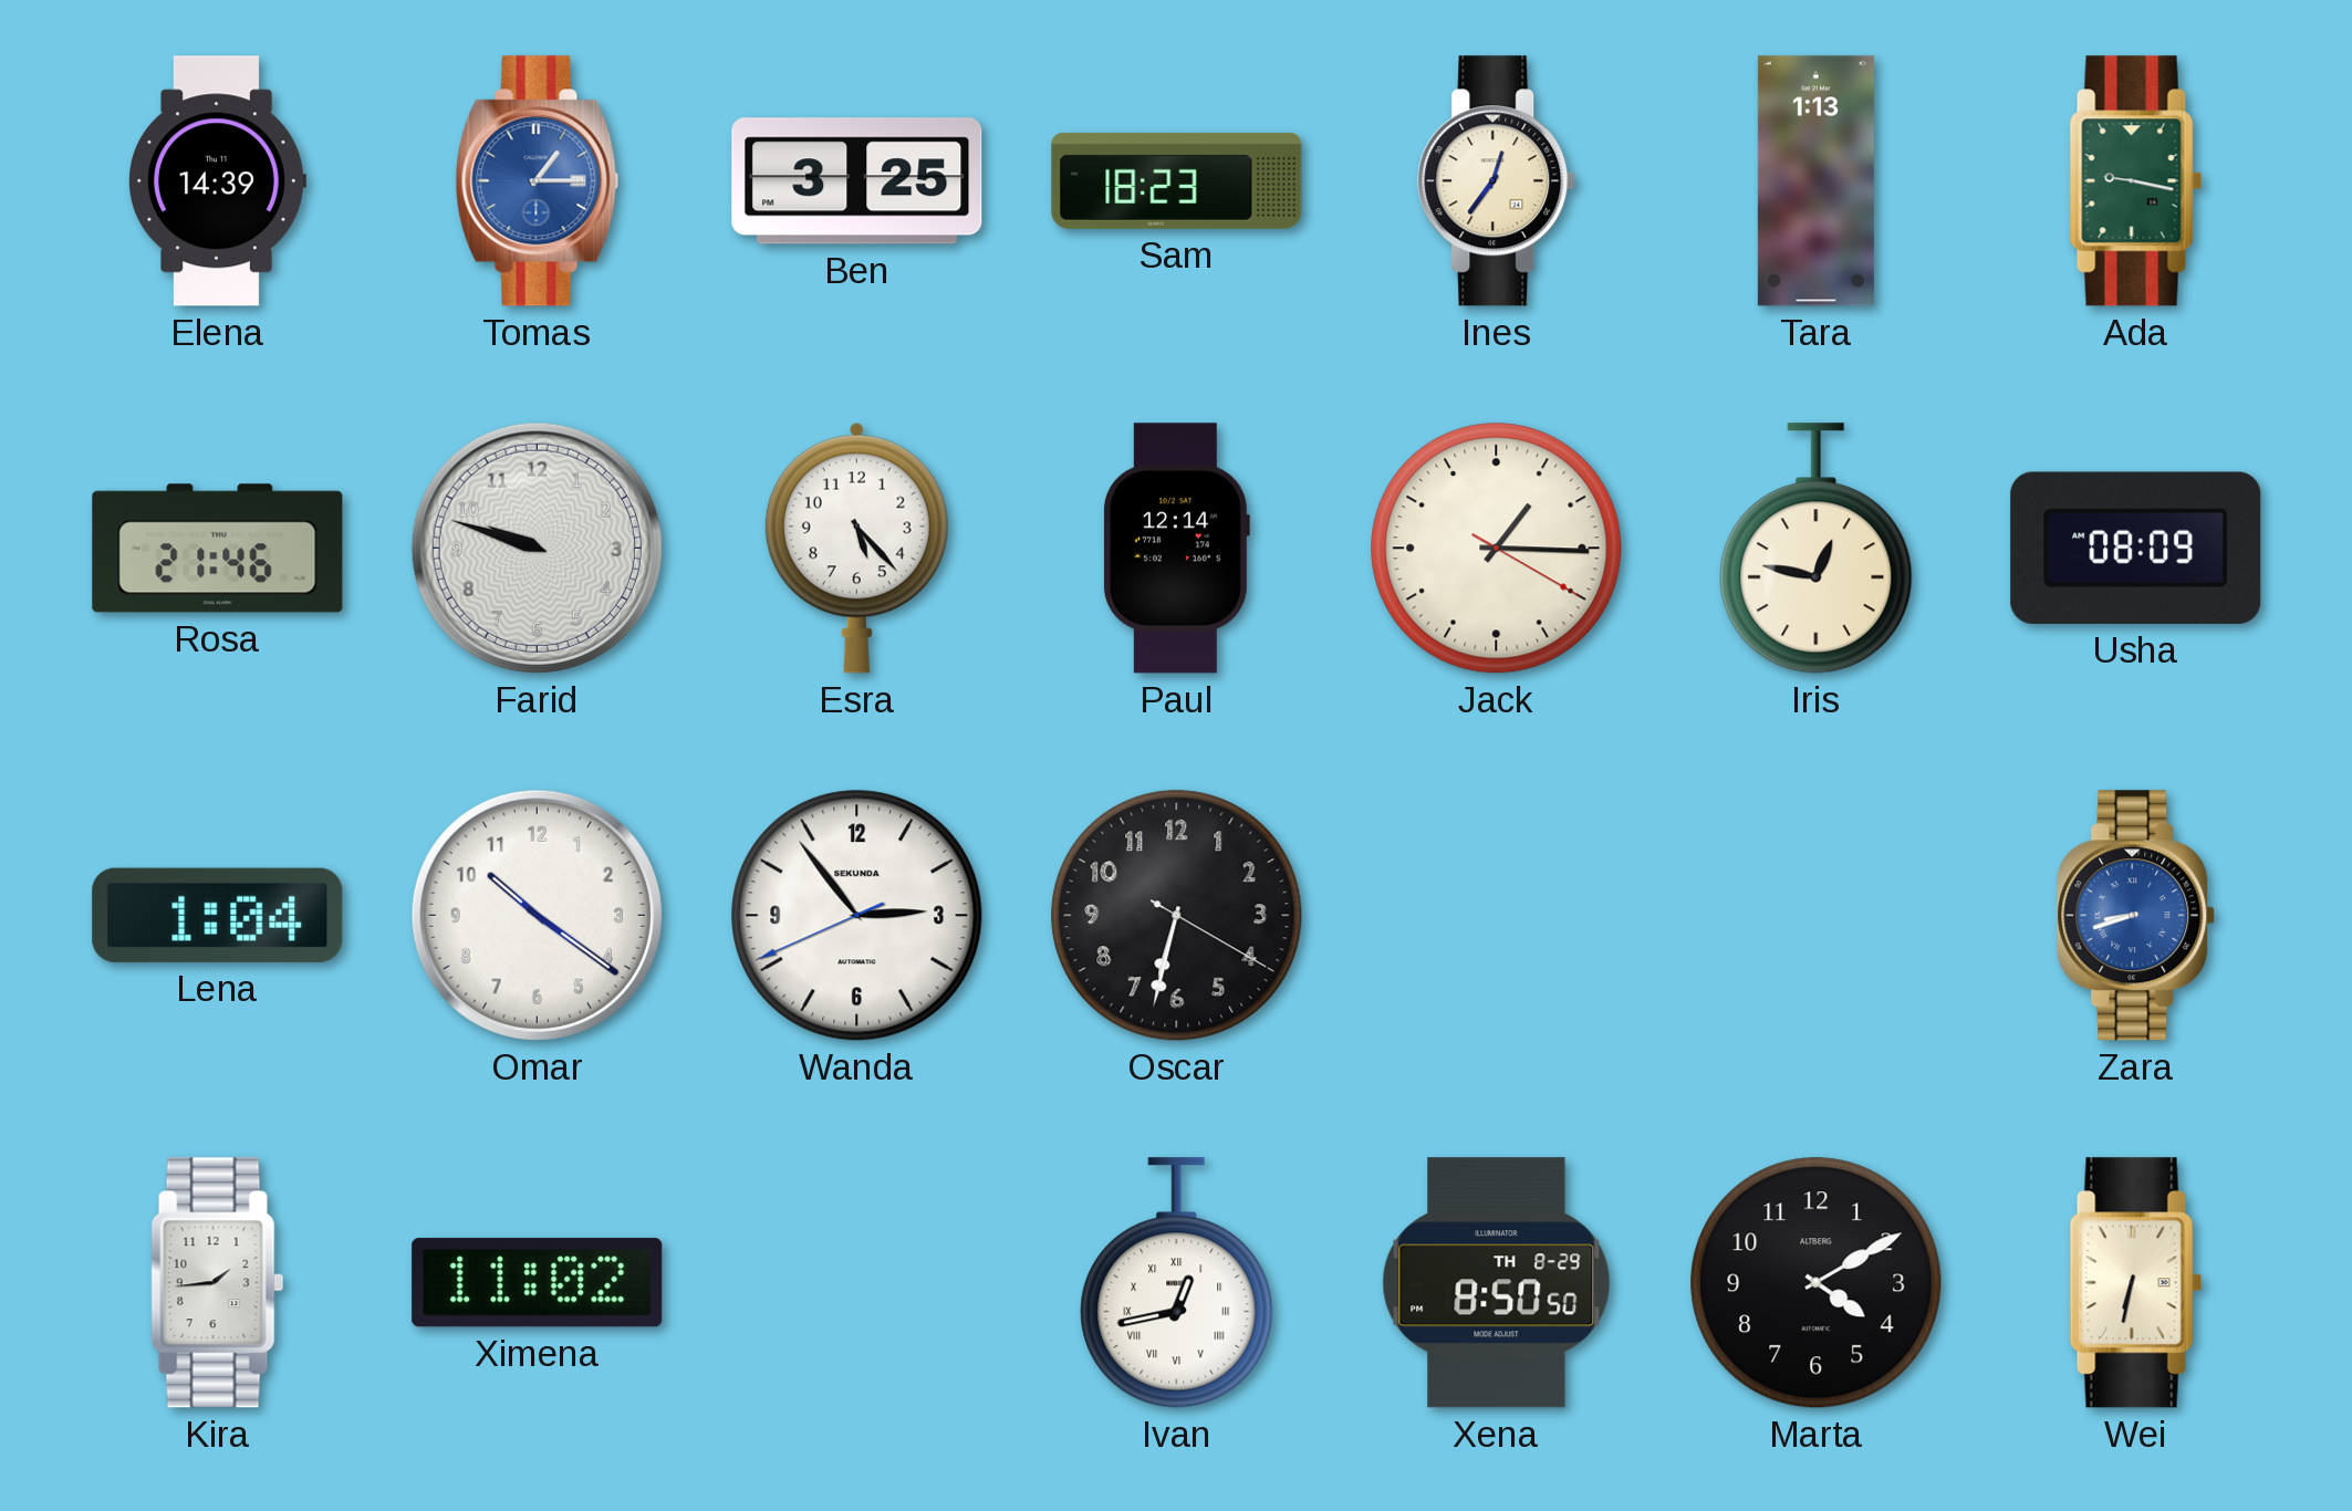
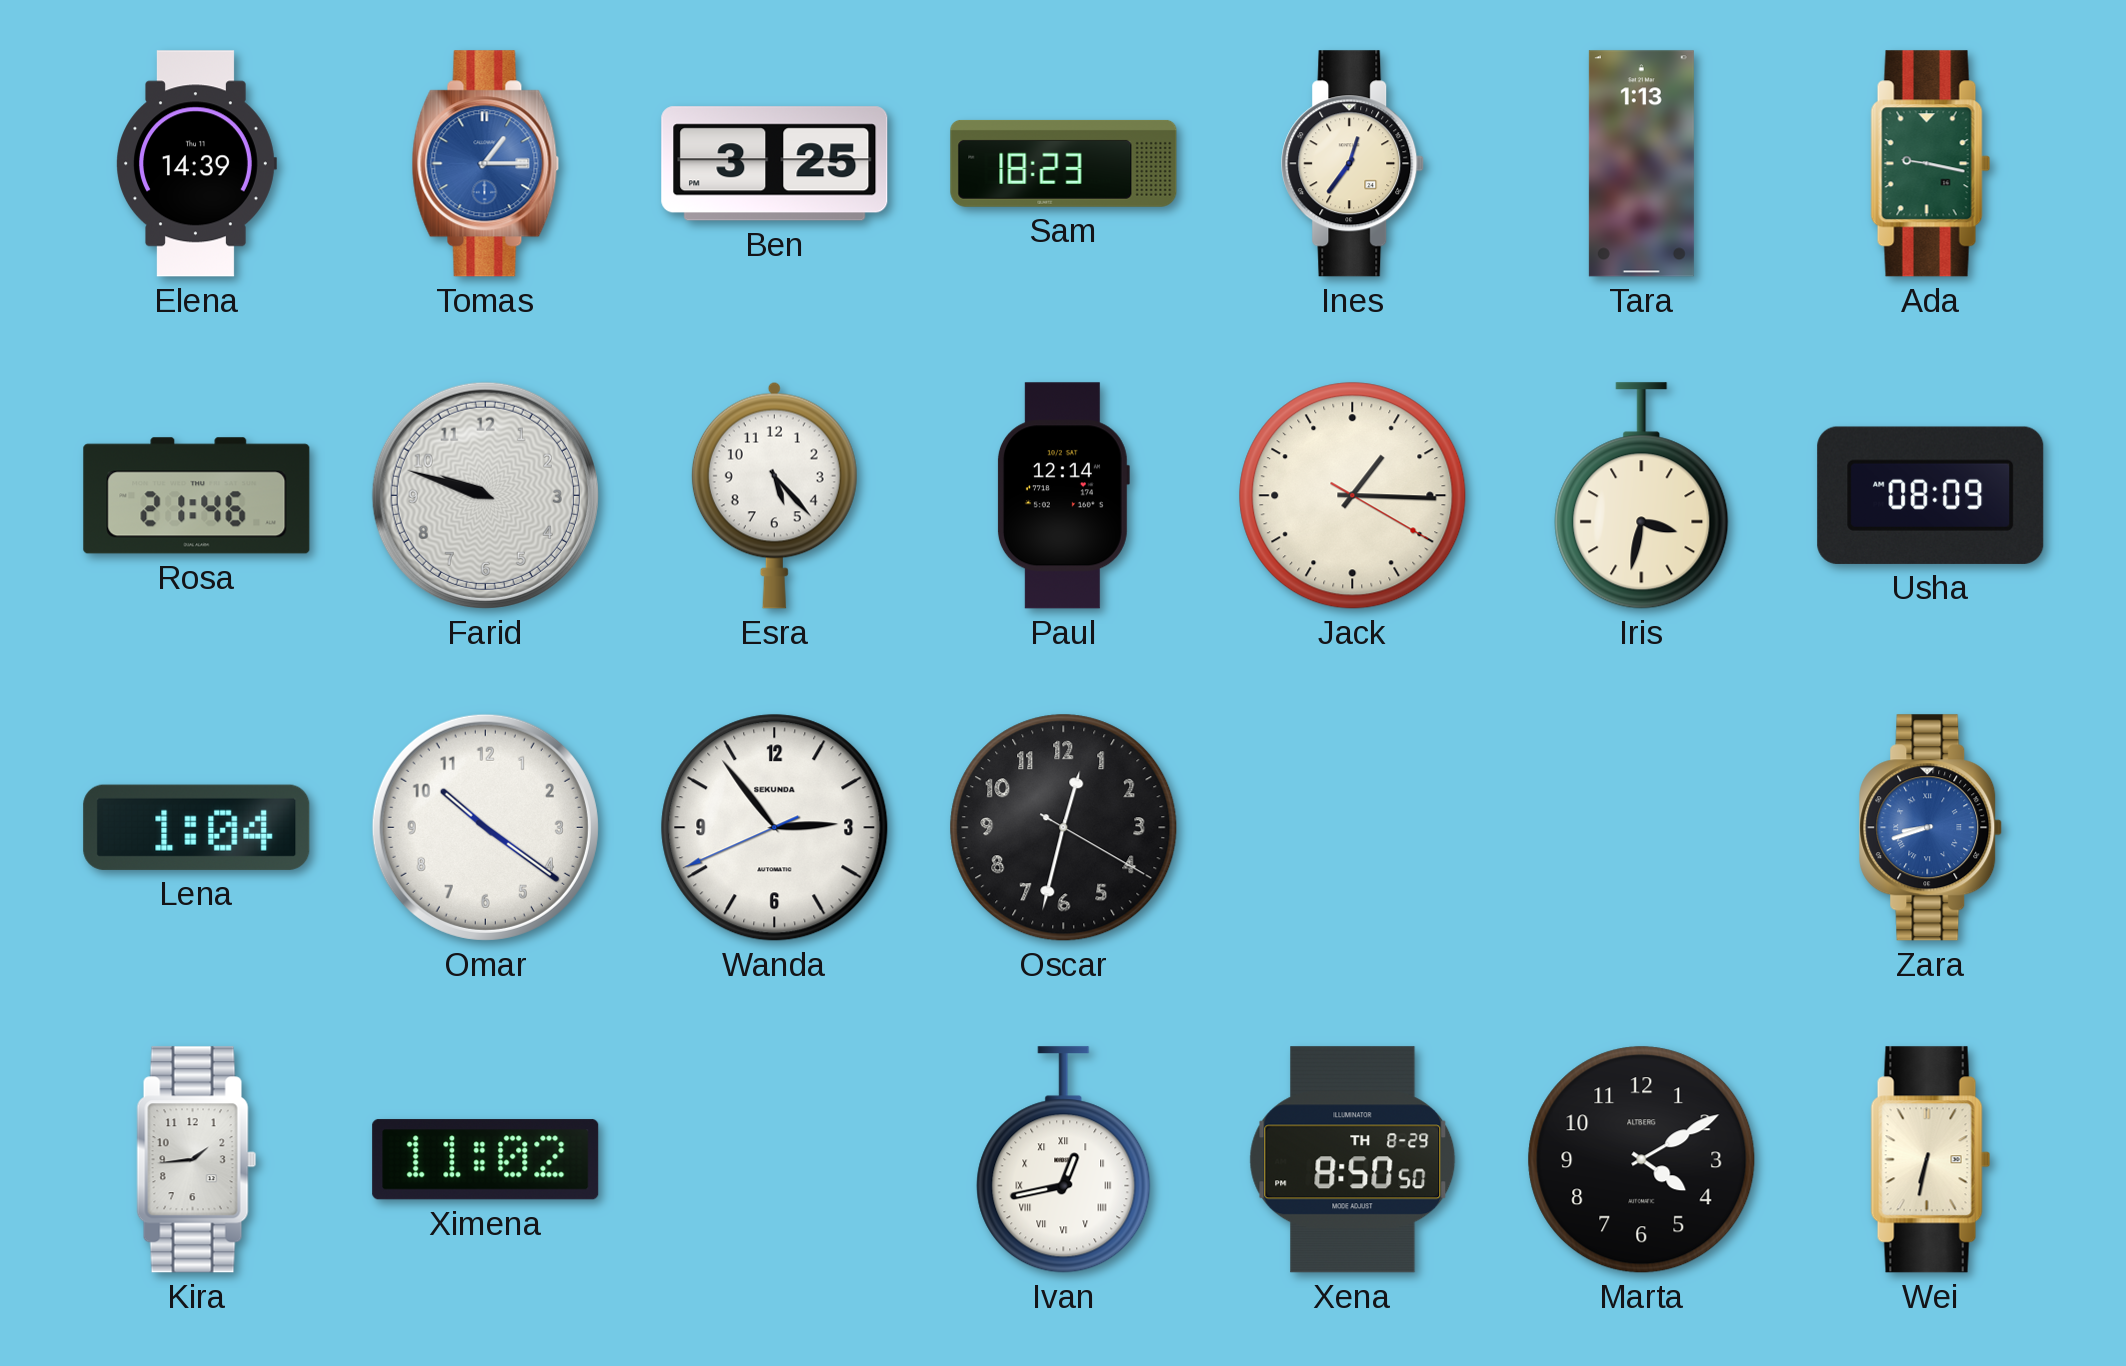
Iris: 12:47 -> 3:32 (1642, 496)
Oscar: 6:32 -> 12:32 (1064, 828)
